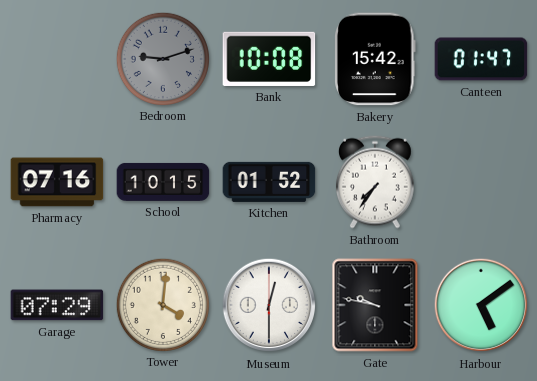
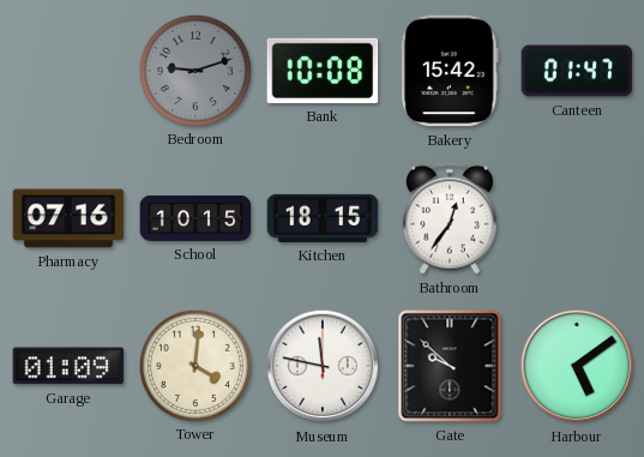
Kitchen: 01:52 -> 18:15 (323, 218)
Bathroom: 7:36 -> 12:36 (450, 218)
Garage: 07:29 -> 01:09 (68, 366)
Museum: 12:30 -> 11:47 (323, 366)
Gate: 9:47 -> 9:52 (450, 366)
